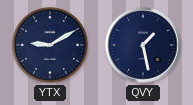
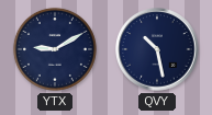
QVY: 1:28 -> 10:28 (157, 49)
